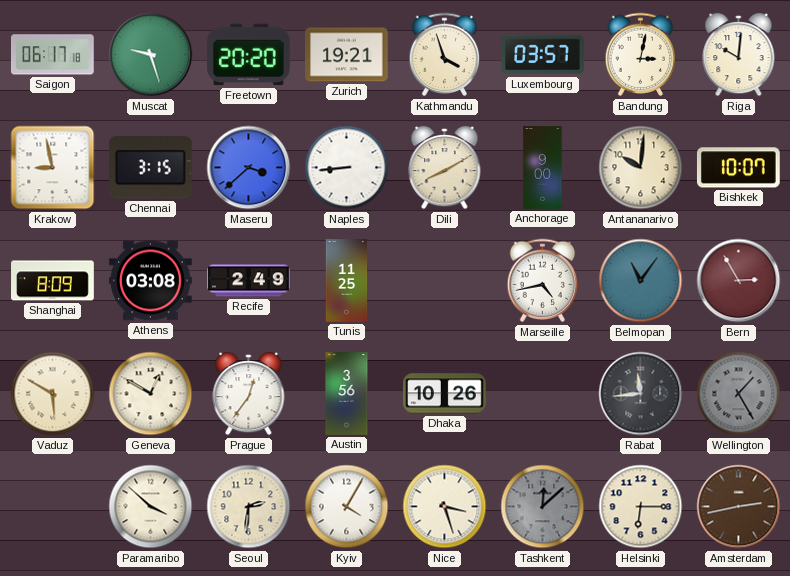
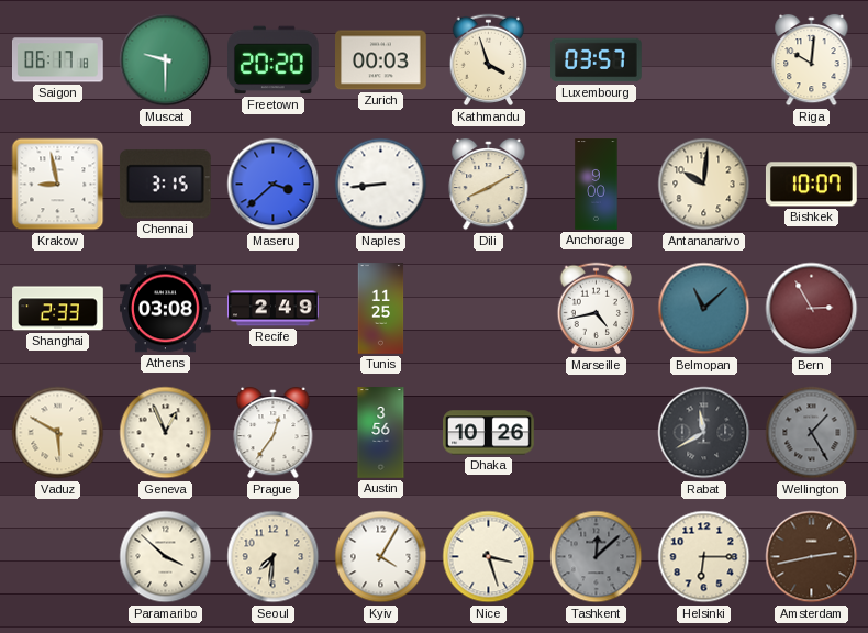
Muscat: 9:27 -> 9:30 (166, 60)
Zurich: 19:21 -> 00:03 (381, 60)
Bandung: 3:02 -> none (641, 55)
Shanghai: 8:09 -> 2:33 (58, 309)
Belmopan: 11:06 -> 11:08 (704, 309)
Geneva: 12:50 -> 12:56 (166, 433)
Rabat: 11:44 -> 11:40 (704, 433)
Seoul: 2:31 -> 7:31 (274, 557)
